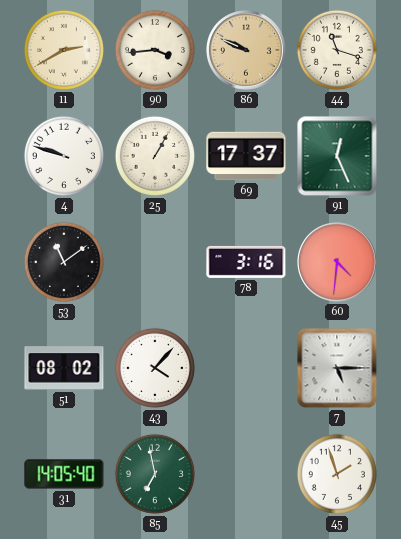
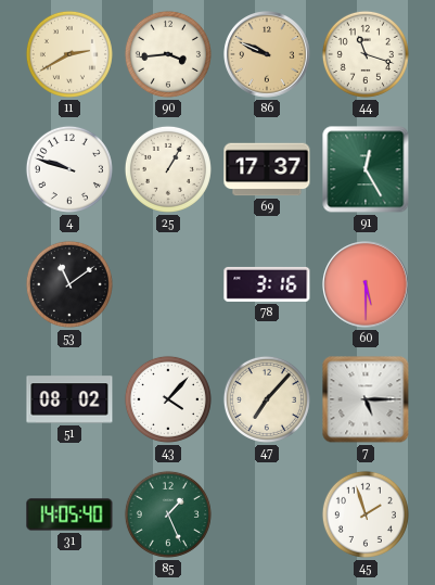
91: 12:26 -> 12:25 (366, 169)
60: 4:31 -> 5:30 (367, 285)
47: none -> 7:07 (267, 399)
85: 6:58 -> 1:26 (168, 514)
